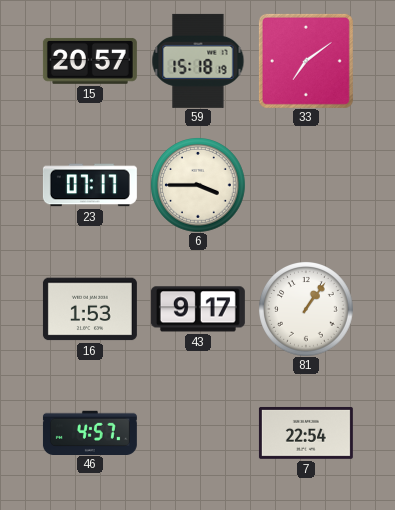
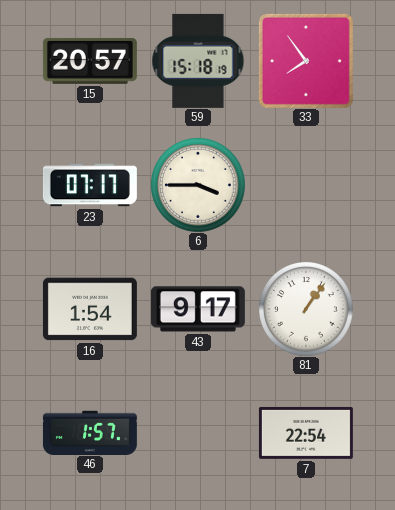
33: 7:09 -> 7:54 (306, 61)
16: 1:53 -> 1:54 (90, 309)
46: 4:57 -> 1:57 (90, 432)
